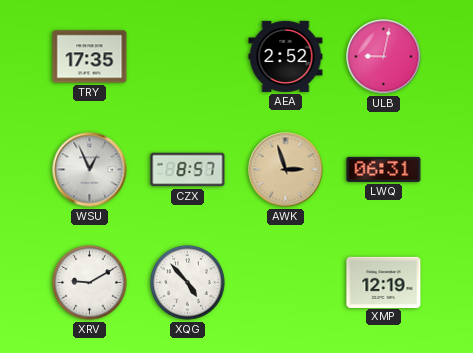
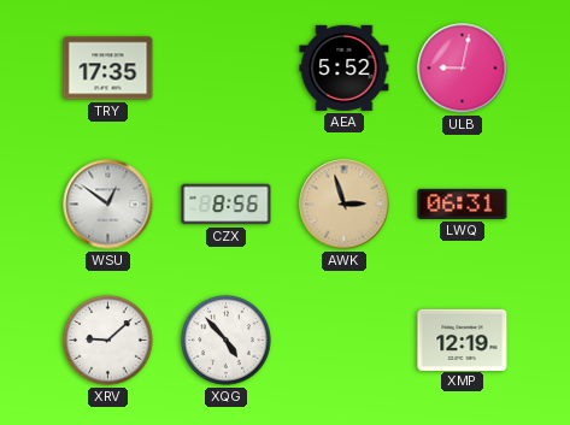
AEA: 2:52 -> 5:52 (345, 67)
WSU: 12:56 -> 12:51 (108, 205)
CZX: 8:57 -> 8:56 (227, 205)
XRV: 9:10 -> 9:08 (108, 341)
